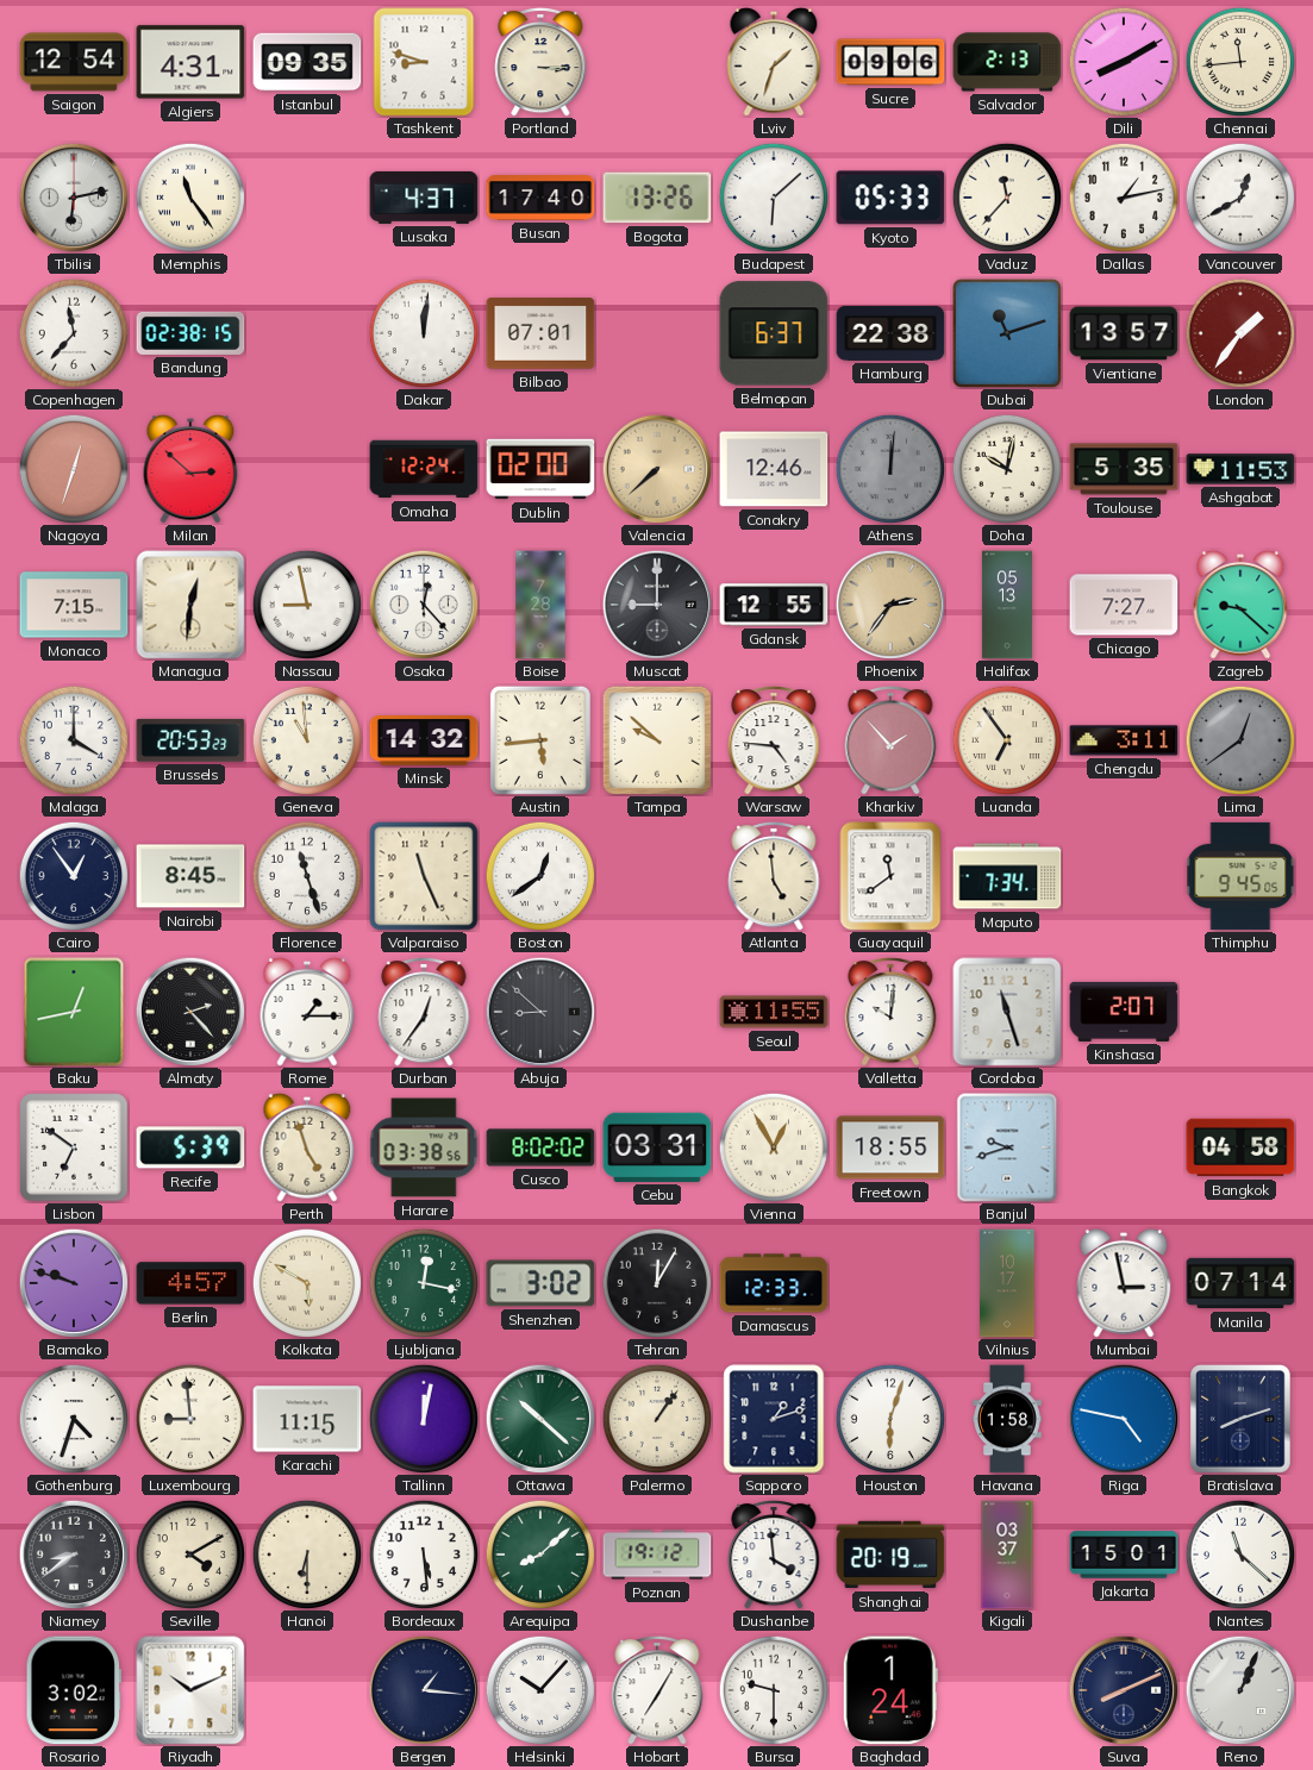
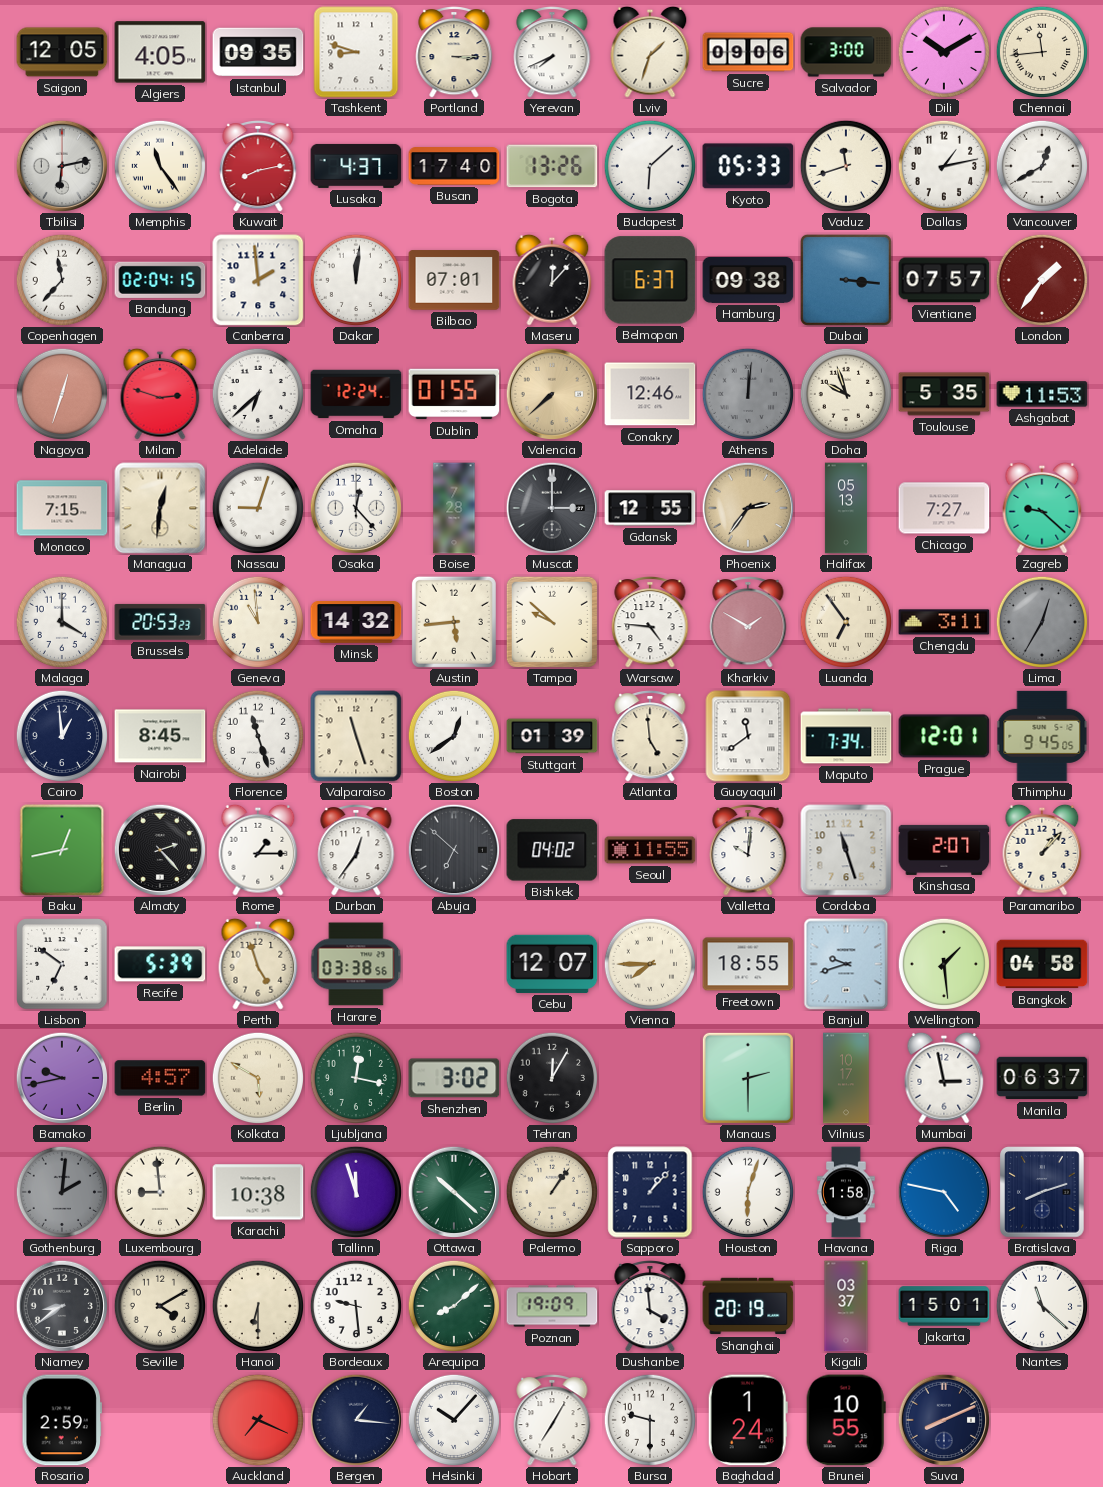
Saigon: 12:54 -> 12:05 (62, 52)
Algiers: 4:31 -> 4:05 (160, 52)
Yerevan: none -> 7:41 (552, 53)
Salvador: 2:13 -> 3:00 (846, 52)
Dili: 8:10 -> 10:10 (943, 51)
Kuwait: none -> 8:13 (258, 167)
Vaduz: 11:37 -> 11:42 (845, 165)
Bandung: 02:38 -> 02:04 (160, 280)
Canberra: none -> 1:59 (258, 280)
Maseru: none -> 12:07 (552, 280)
Hamburg: 22:38 -> 09:38 (748, 280)
Dubai: 11:12 -> 3:16 (846, 280)
Vientiane: 13:57 -> 07:57 (944, 280)
Milan: 2:52 -> 2:48 (160, 394)
Adelaide: none -> 6:38 (257, 393)
Dublin: 02:00 -> 01:55 (454, 394)
Doha: 10:02 -> 9:57 (845, 393)
Nassau: 8:58 -> 9:03 (257, 507)
Muscat: 9:00 -> 3:00 (552, 508)
Kharkiv: 1:53 -> 1:50 (748, 623)
Lima: 12:39 -> 12:35 (1041, 621)
Cairo: 12:54 -> 12:59 (61, 735)
Valparaiso: 11:26 -> 11:27 (356, 736)
Stuttgart: none -> 01:39 (552, 736)
Prague: none -> 12:01 (944, 736)
Abuja: 8:52 -> 6:52 (454, 850)
Bishkek: none -> 04:02 (552, 850)
Paramaribo: none -> 1:07 (1042, 850)
Cusco: 8:02 -> none (540, 1147)
Cebu: 03:31 -> 12:07 (552, 964)
Vienna: 12:55 -> 7:45 (649, 963)
Wellington: none -> 1:29 (943, 963)
Bamako: 9:48 -> 9:43 (62, 1078)
Damascus: 12:33 -> none (774, 1283)
Manaus: none -> 2:30 (748, 1078)
Manila: 07:14 -> 06:37 (1042, 1078)
Gothenburg: 4:33 -> 2:01 (61, 1191)
Gothenburg dial: white -> grey (61, 1191)
Karachi: 11:15 -> 10:38 (258, 1192)
Tallinn: 12:02 -> 11:57 (355, 1191)
Sapporo: 1:12 -> 1:07 (650, 1192)
Bordeaux: 5:29 -> 9:29 (355, 1305)
Poznan: 19:12 -> 19:09 (552, 1306)
Rosario: 3:02 -> 2:59 (61, 1420)
Riyadh: 10:11 -> none (190, 1690)
Auckland: none -> 7:19 (257, 1419)
Brunei: none -> 10:55 (846, 1420)
Reno: 1:04 -> none (1240, 1690)
